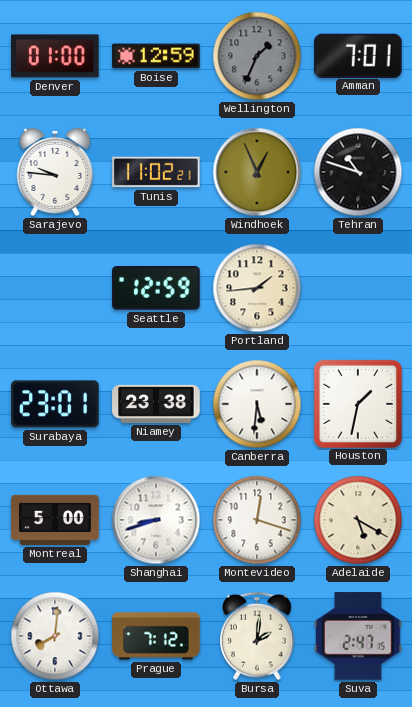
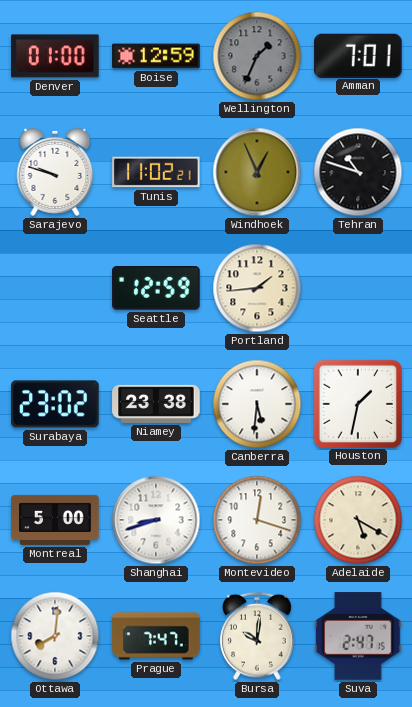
Sarajevo: 9:46 -> 9:48 (55, 173)
Surabaya: 23:01 -> 23:02 (55, 404)
Prague: 7:12 -> 7:47 (156, 636)
Bursa: 2:01 -> 10:01 (258, 636)
